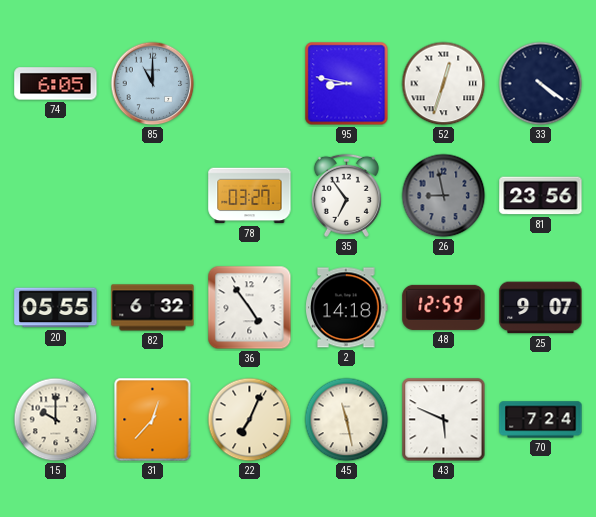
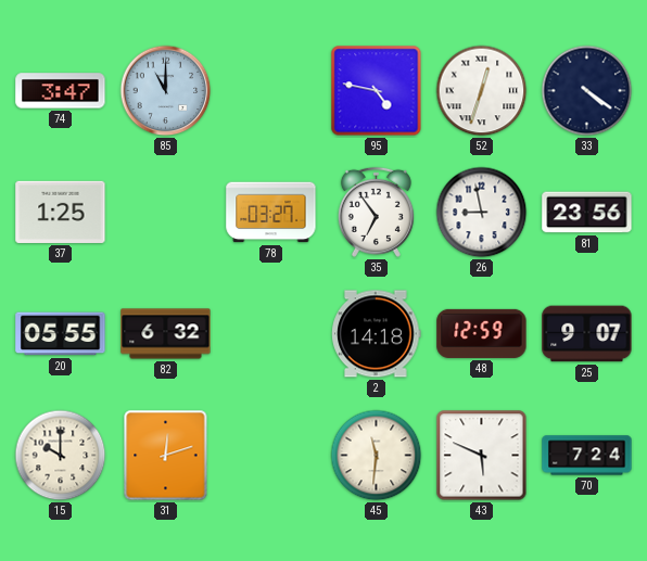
74: 6:05 -> 3:47 (61, 91)
95: 8:47 -> 4:47 (377, 91)
37: none -> 1:25 (61, 212)
26 dial: grey -> white (482, 213)
36: 4:54 -> none (250, 308)
31: 12:37 -> 12:12 (166, 456)
22: 7:04 -> none (250, 420)
45: 11:28 -> 11:31 (377, 456)
